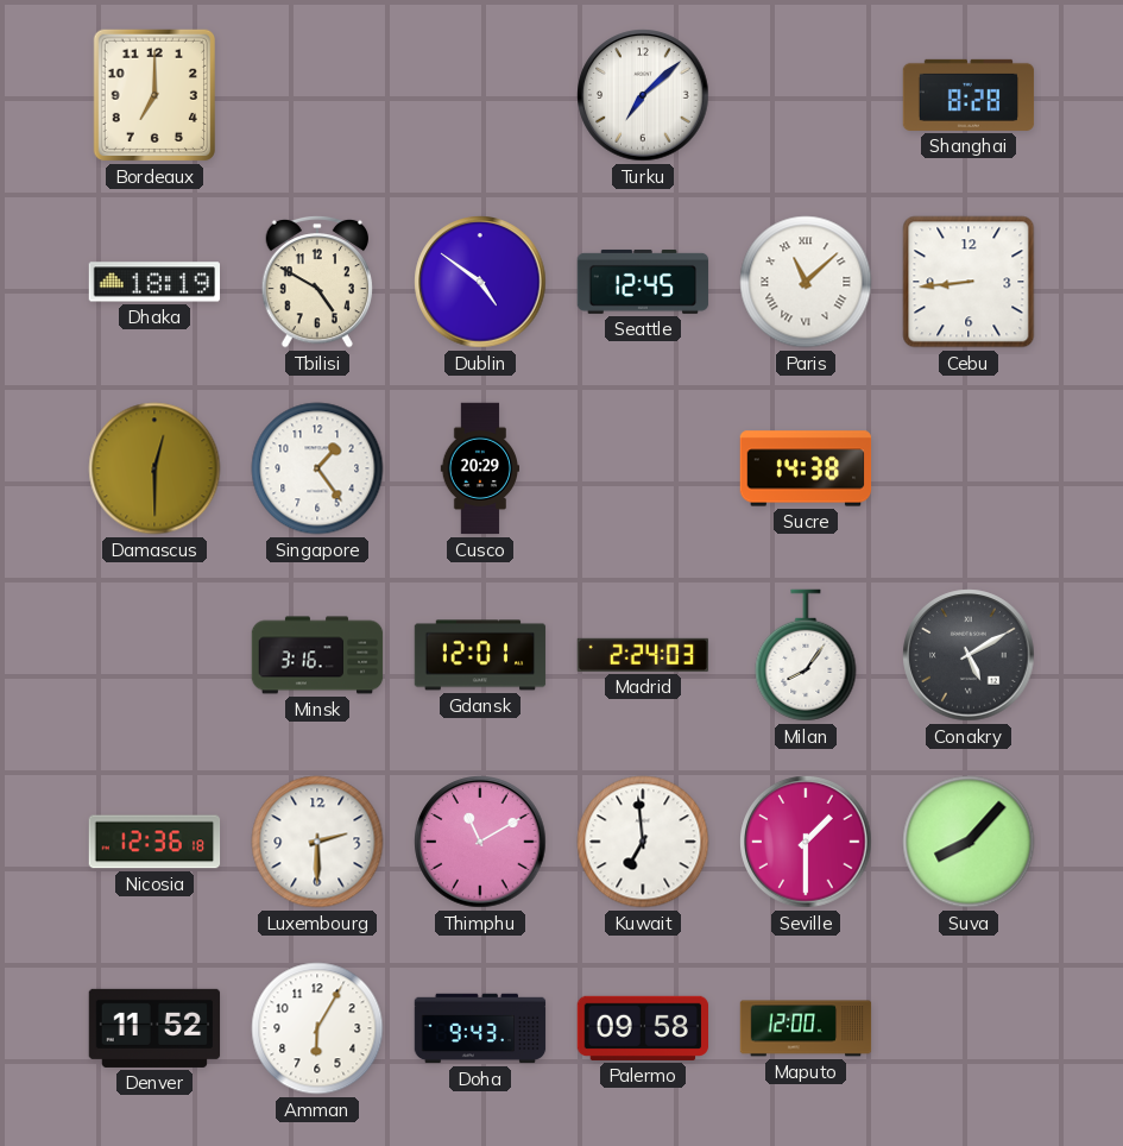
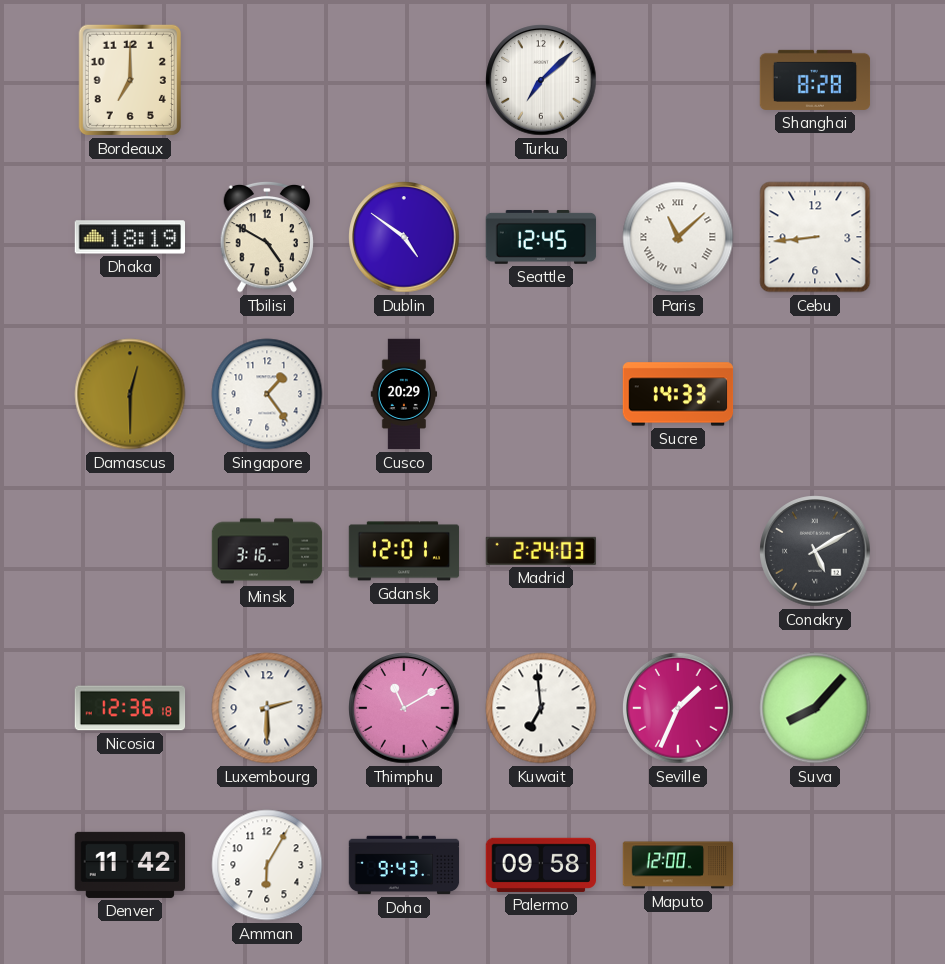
Sucre: 14:38 -> 14:33 (678, 394)
Milan: 8:06 -> none (806, 655)
Seville: 1:30 -> 1:34 (678, 708)
Denver: 11:52 -> 11:42 (130, 865)
